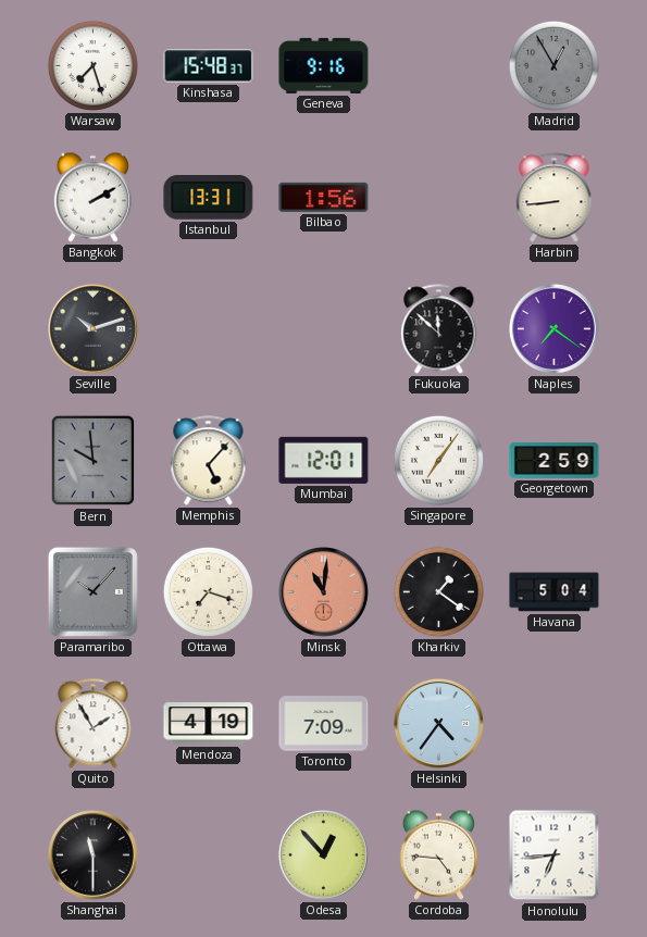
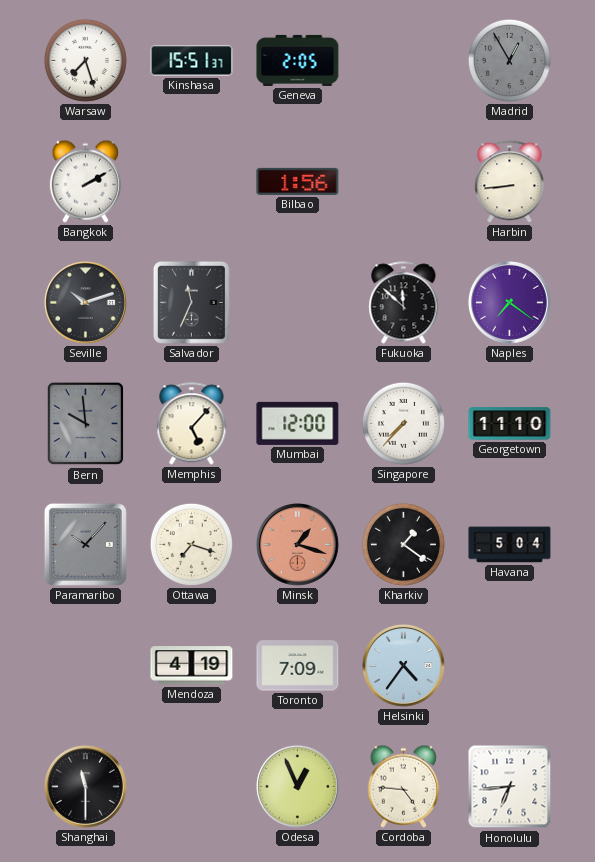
Kinshasa: 15:48 -> 15:51 (192, 61)
Geneva: 9:16 -> 2:05 (298, 60)
Istanbul: 13:31 -> none (209, 198)
Salvador: none -> 11:34 (191, 302)
Mumbai: 12:01 -> 12:00 (298, 423)
Singapore: 7:06 -> 7:37 (403, 423)
Georgetown: 2:59 -> 11:10 (510, 424)
Minsk: 11:01 -> 1:18 (297, 544)
Quito: 1:55 -> none (94, 724)
Odesa: 12:53 -> 12:56 (297, 786)
